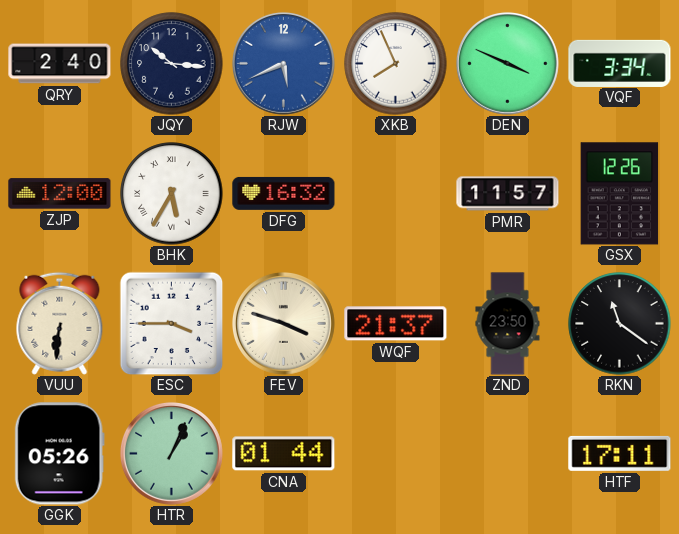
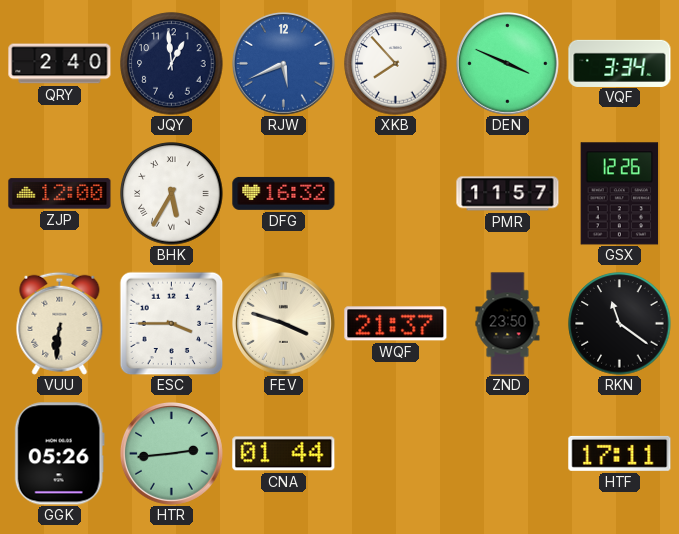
JQY: 10:16 -> 12:59 (172, 64)
XKB: 7:56 -> 7:53 (396, 64)
HTR: 1:04 -> 2:44 (171, 453)
